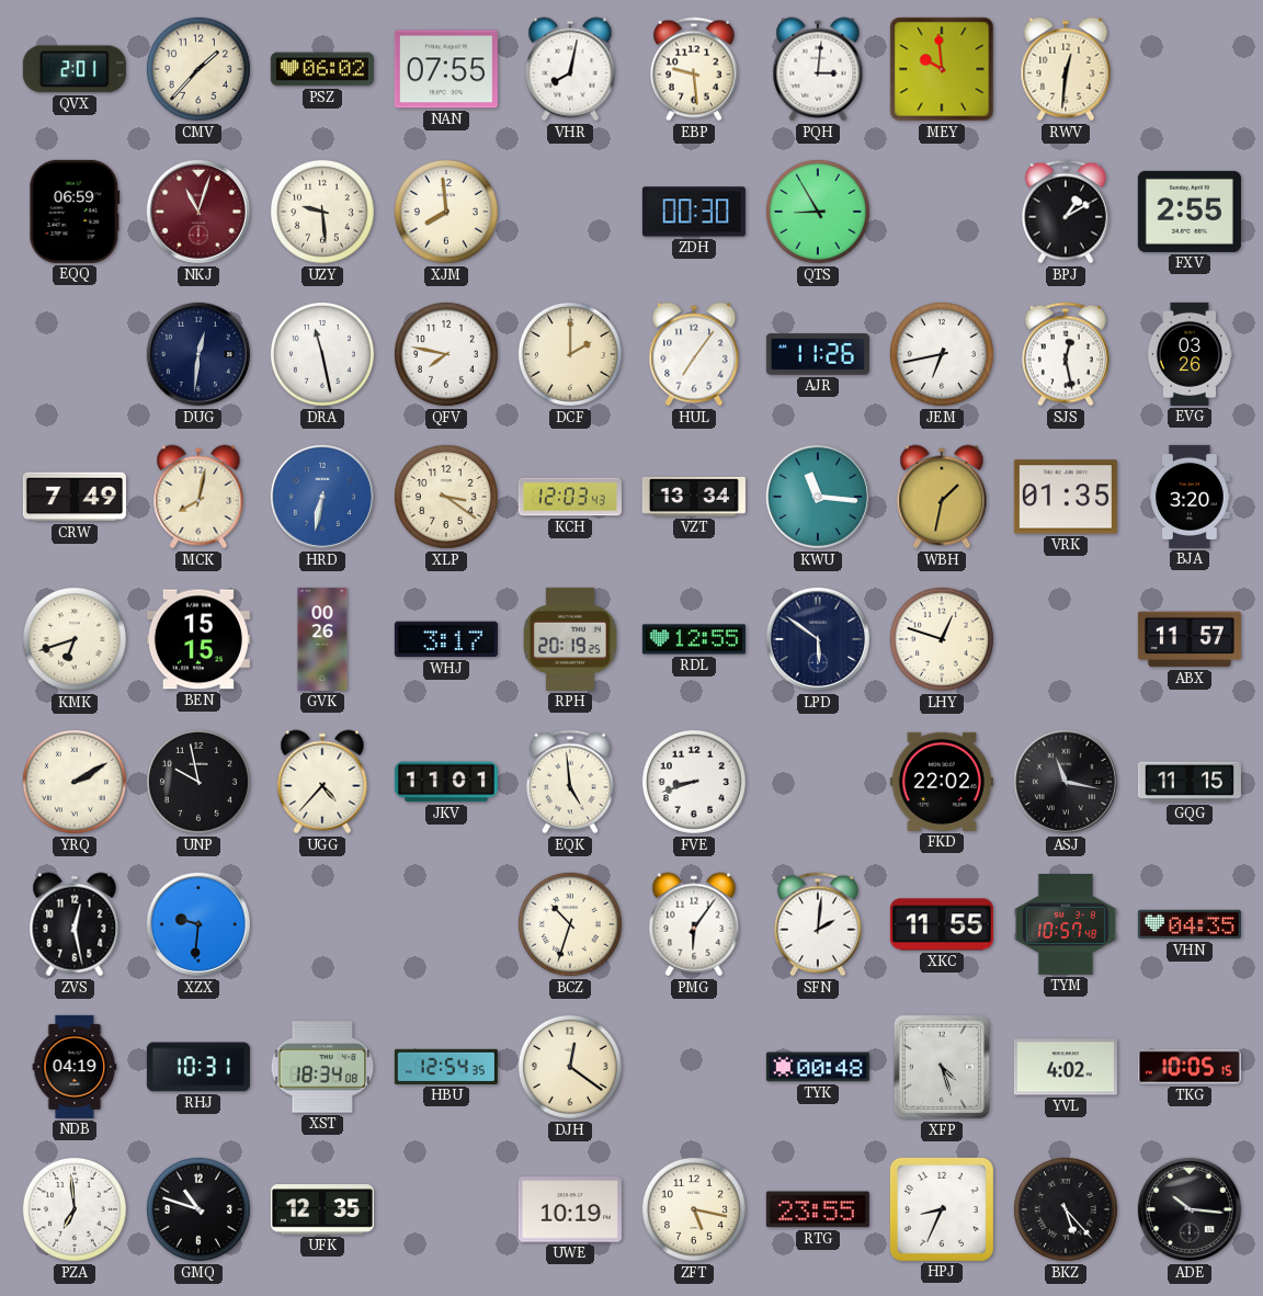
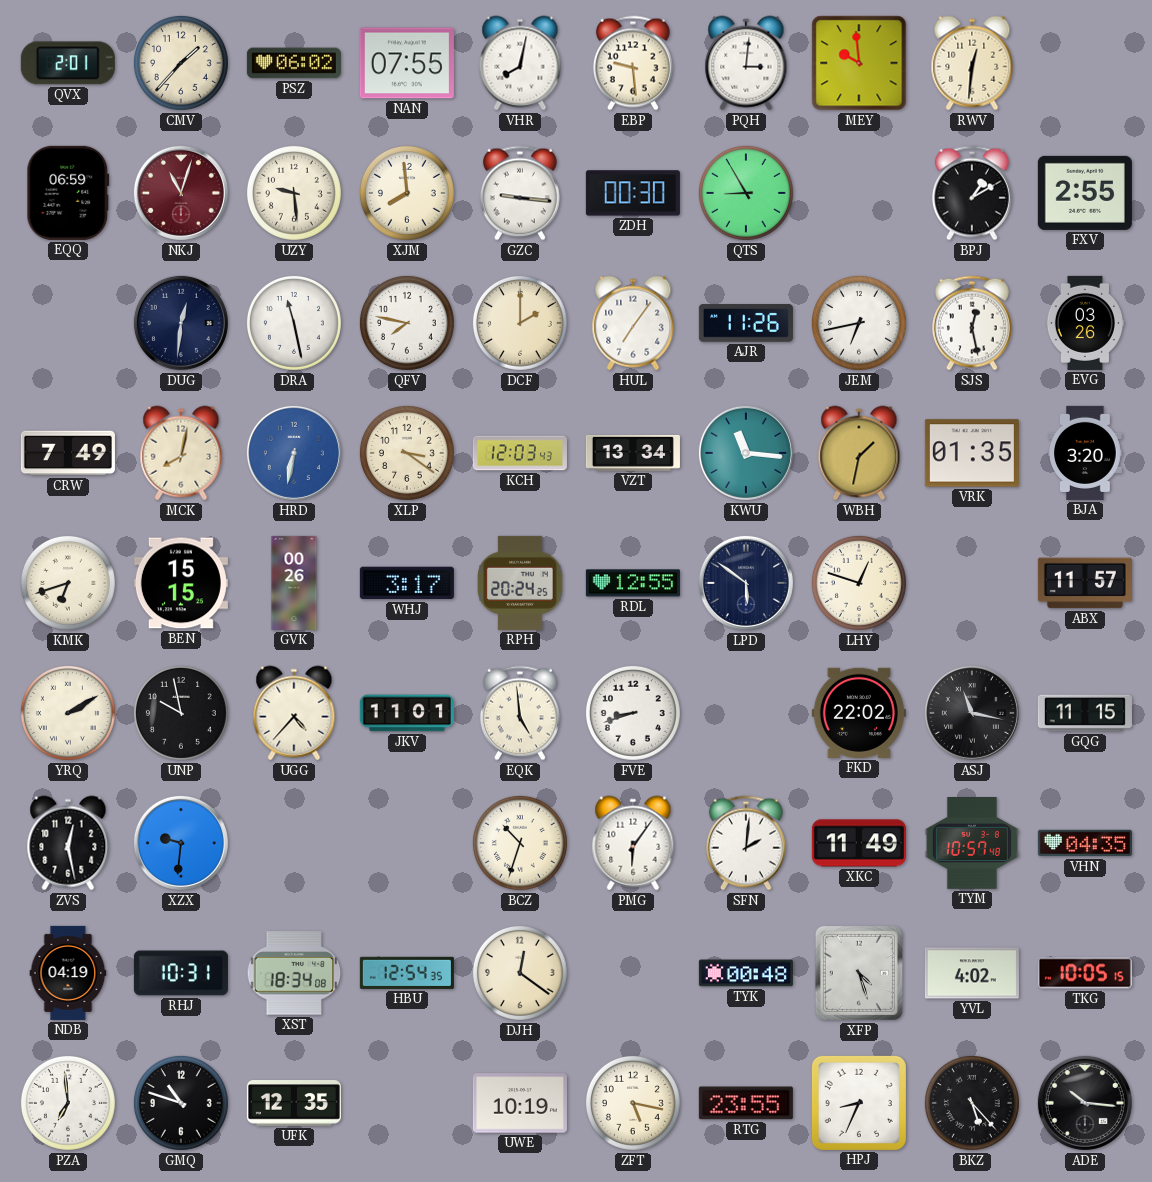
GZC: none -> 9:16 (520, 193)
RPH: 20:19 -> 20:24 (520, 583)
XKC: 11:55 -> 11:49 (859, 843)
